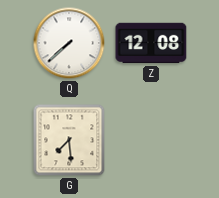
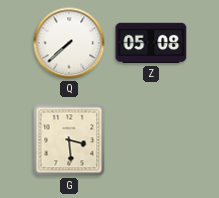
Z: 12:08 -> 05:08 (151, 43)
G: 7:29 -> 3:29 (69, 140)
